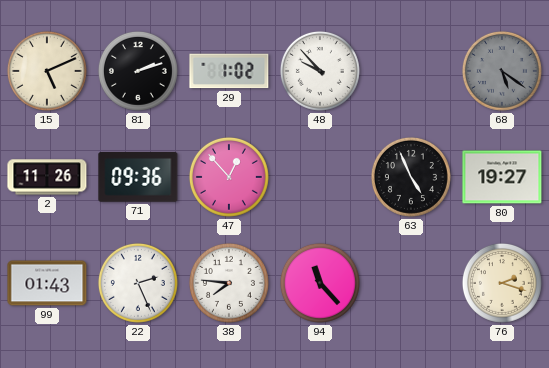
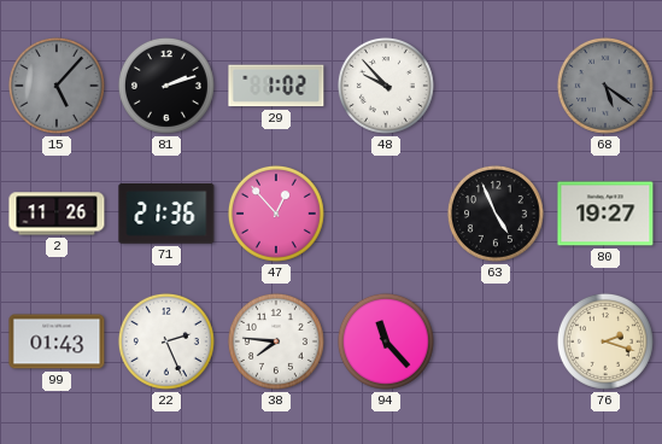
15: 5:11 -> 5:07 (57, 86)
15 dial: cream -> grey (57, 86)
71: 09:36 -> 21:36 (166, 214)
